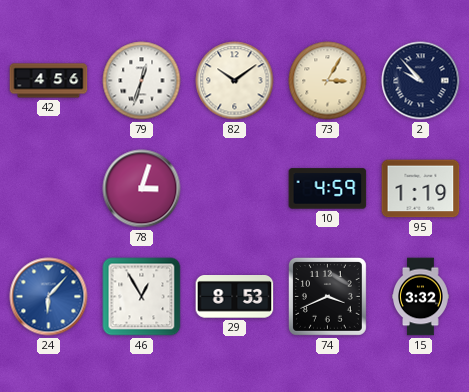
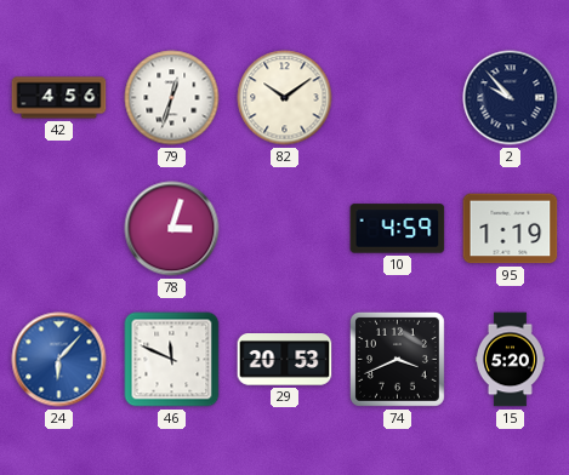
73: 3:05 -> none (328, 81)
46: 12:55 -> 11:49 (172, 360)
29: 8:53 -> 20:53 (285, 360)
15: 3:32 -> 5:20 (511, 360)
